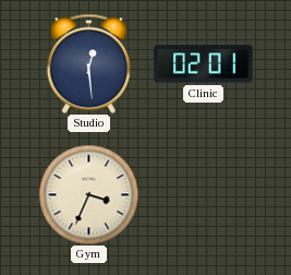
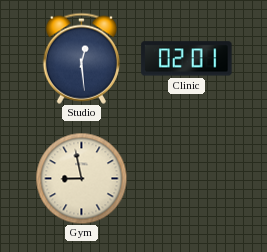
Gym: 3:34 -> 8:58 (81, 178)
